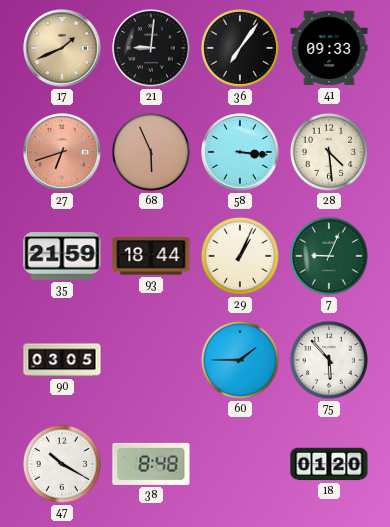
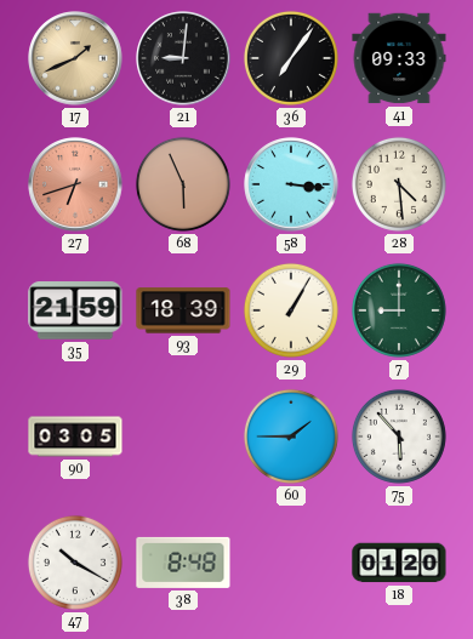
93: 18:44 -> 18:39 (183, 310)
29: 1:04 -> 1:05 (291, 310)
7: 9:04 -> 9:00 (399, 310)
